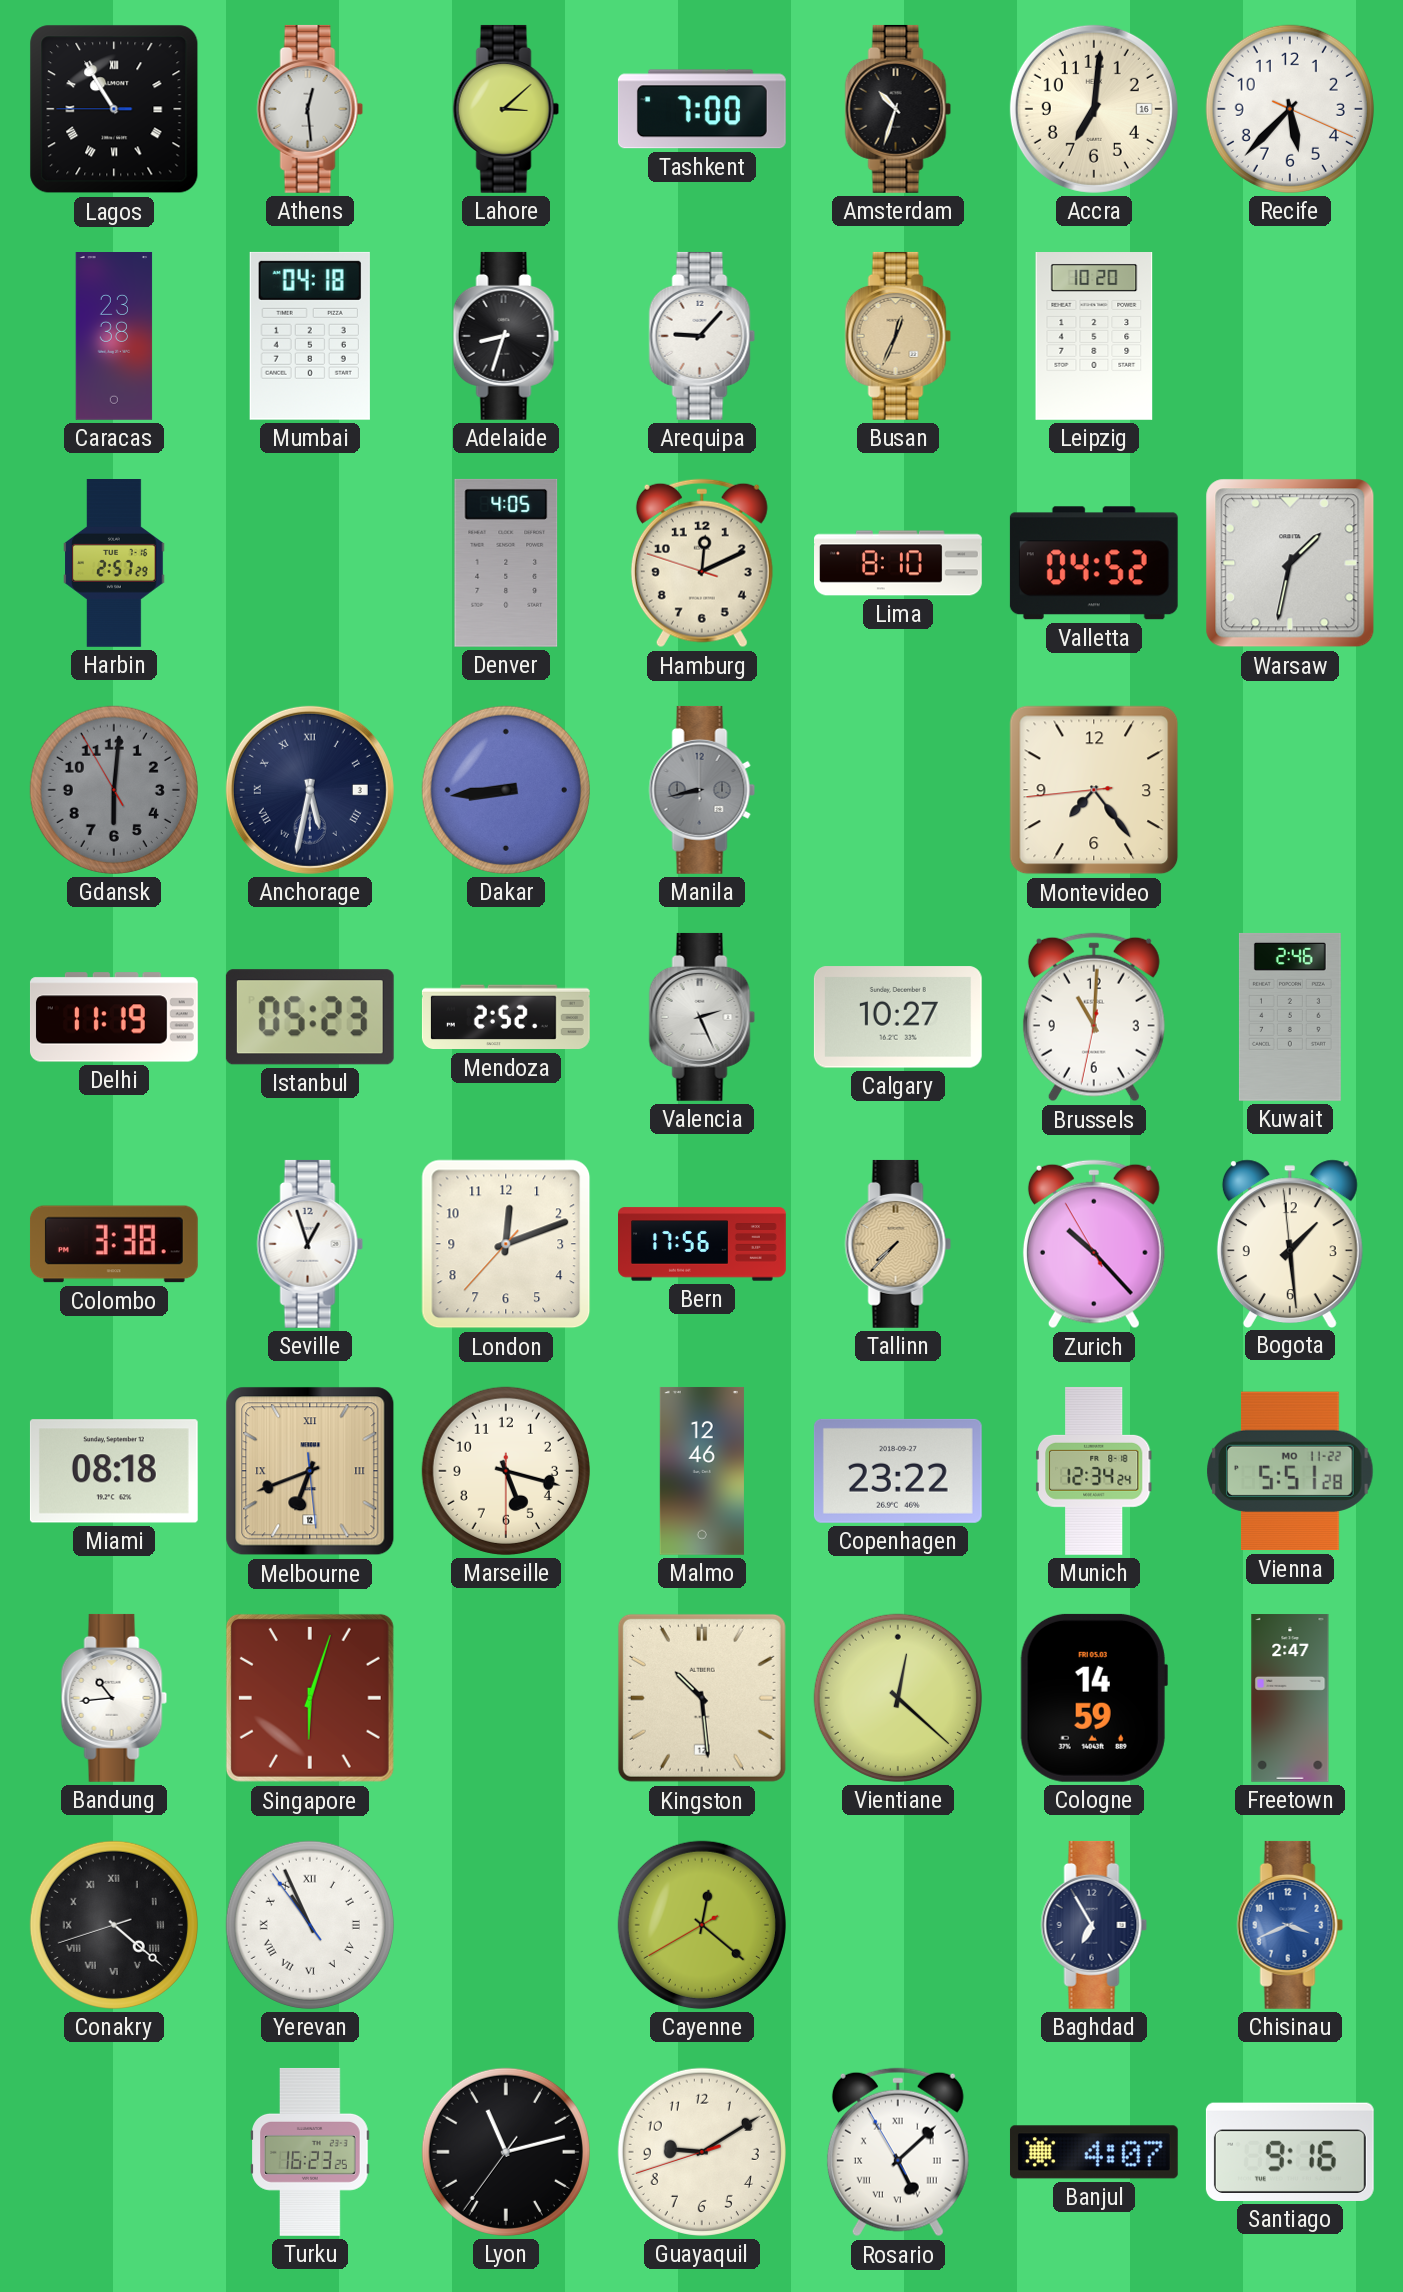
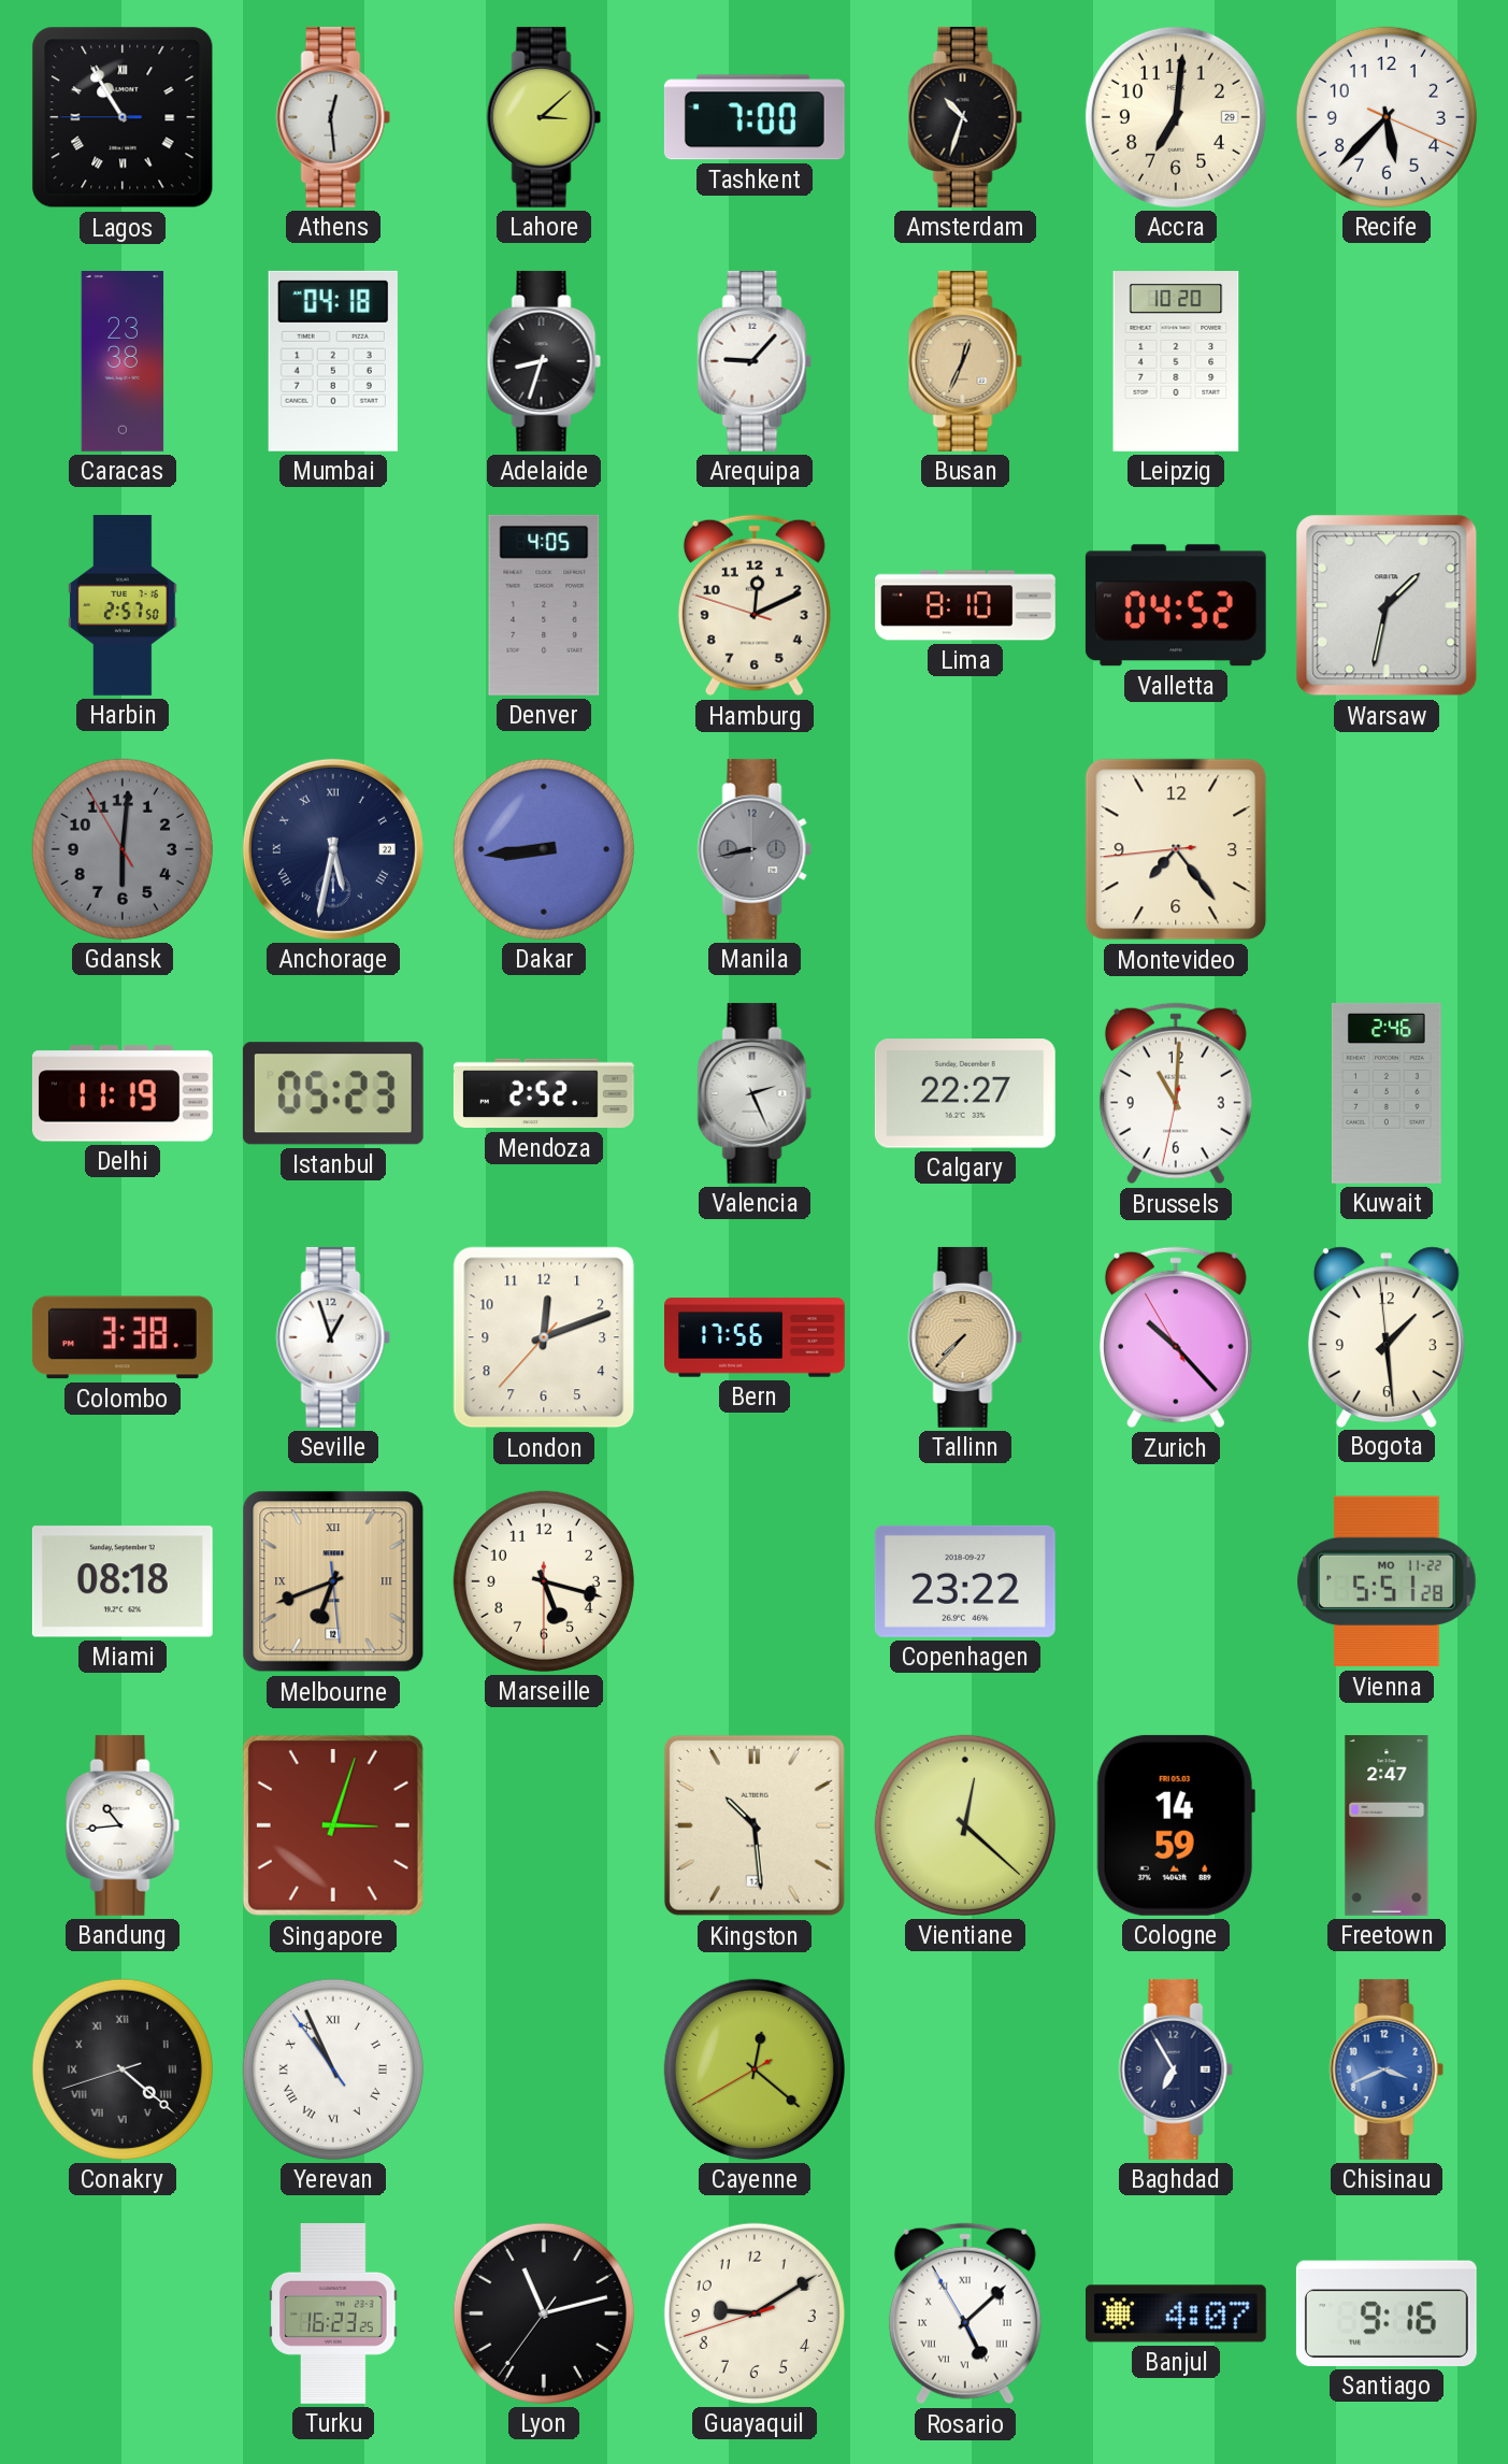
Accra date: 16 -> 29 (1176, 117)
Harbin: 2:57:29 -> 2:57:50 (123, 606)
Anchorage date: 3 -> 22 (333, 849)
Calgary: 10:27 -> 22:27 (965, 1093)
Malmo: 12:46 -> none (702, 1471)
Munich: 12:34 -> none (1095, 1471)
Singapore: 6:03 -> 3:03 (333, 1825)
